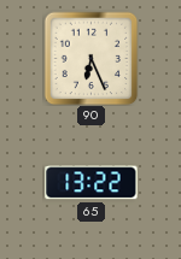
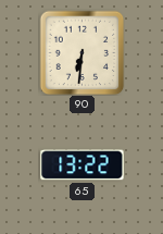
90: 6:26 -> 6:31 (81, 52)
